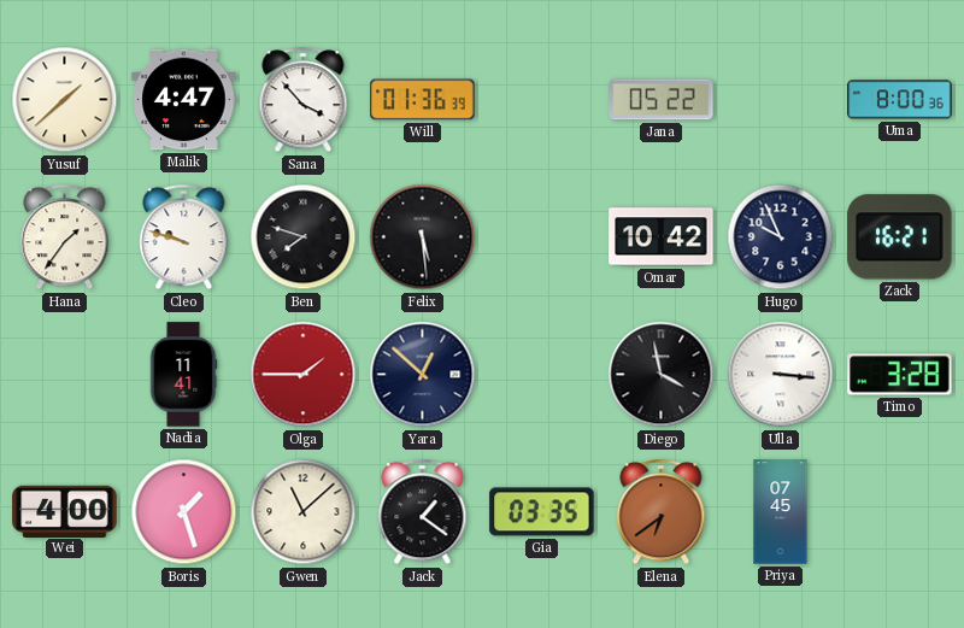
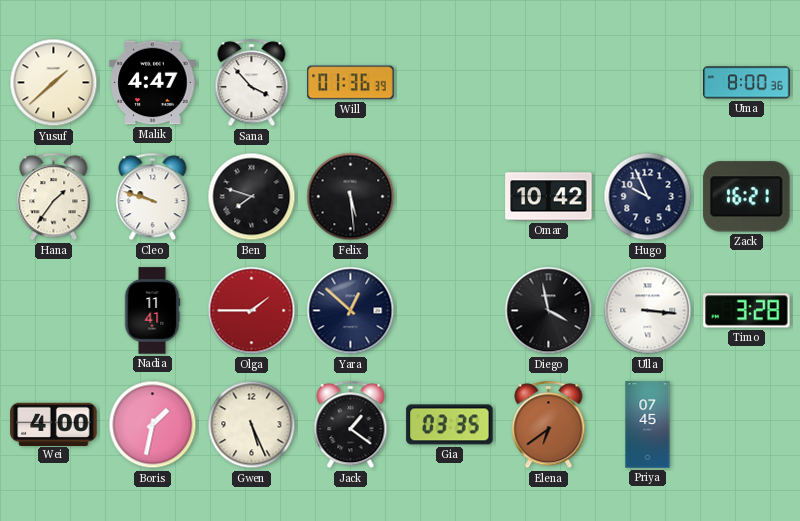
Jana: 05:22 -> none (662, 100)
Boris: 1:27 -> 1:32 (153, 425)
Gwen: 11:08 -> 5:26 (252, 425)
